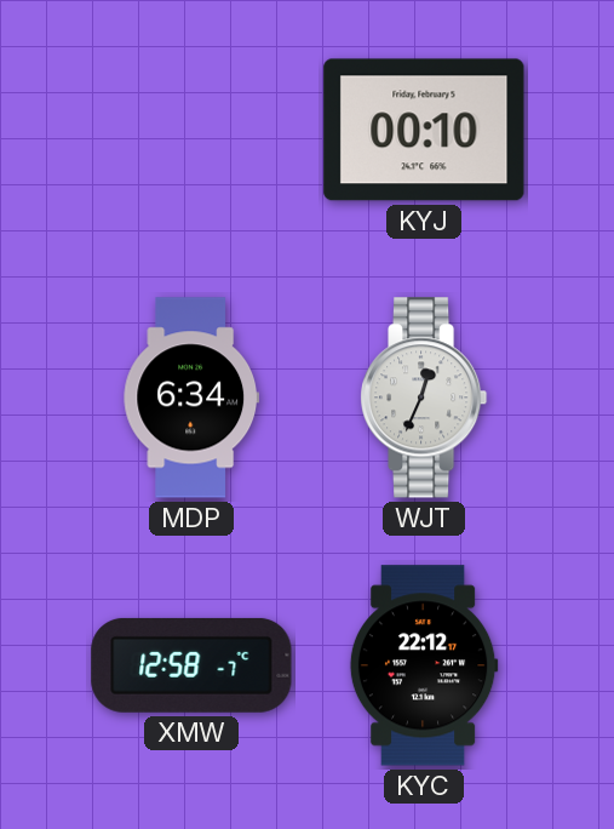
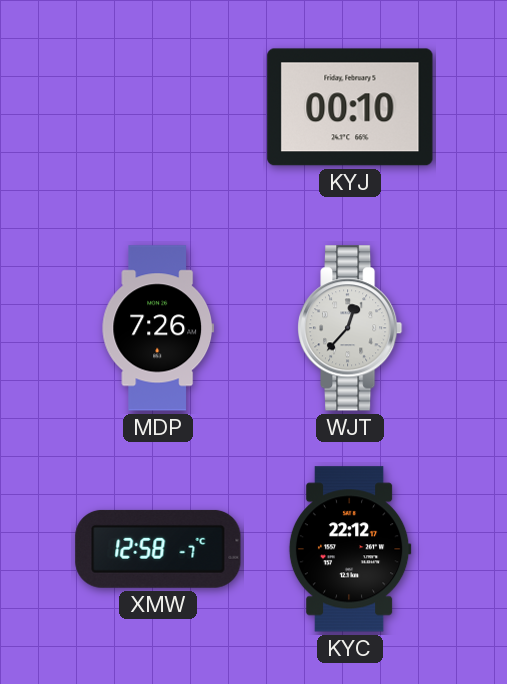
MDP: 6:34 -> 7:26 (158, 328)
WJT: 12:34 -> 12:37 (351, 328)
